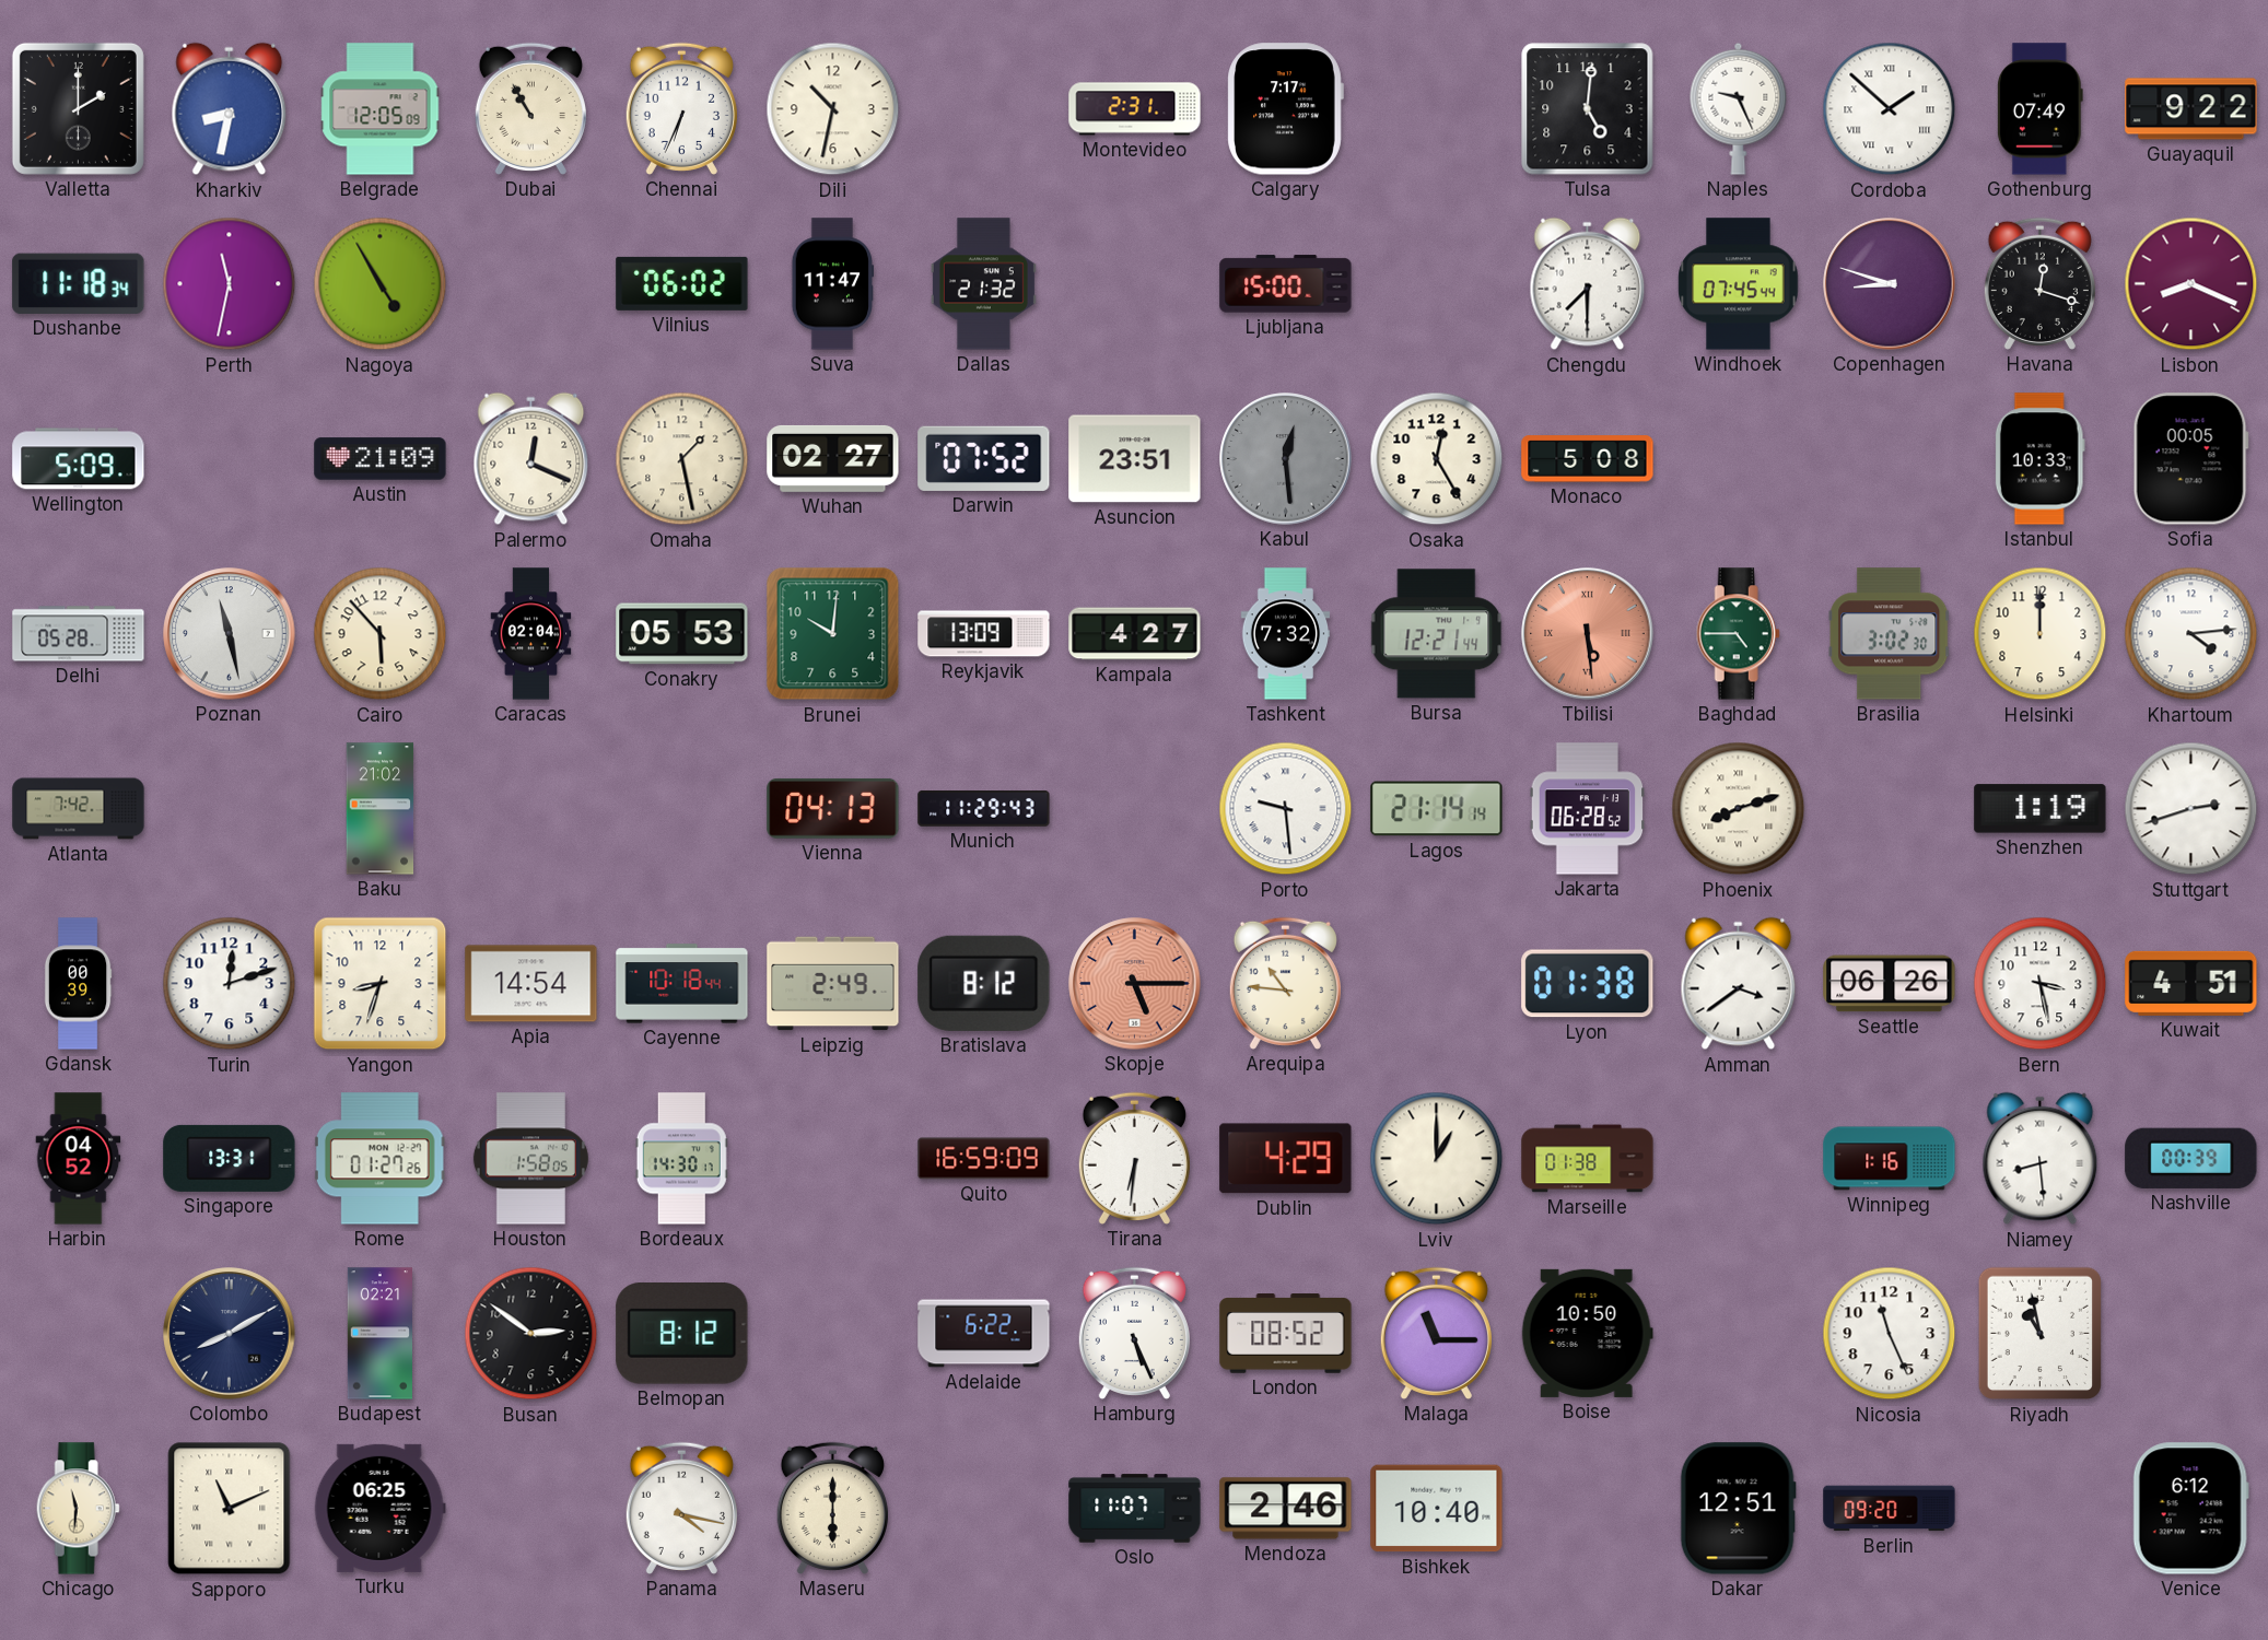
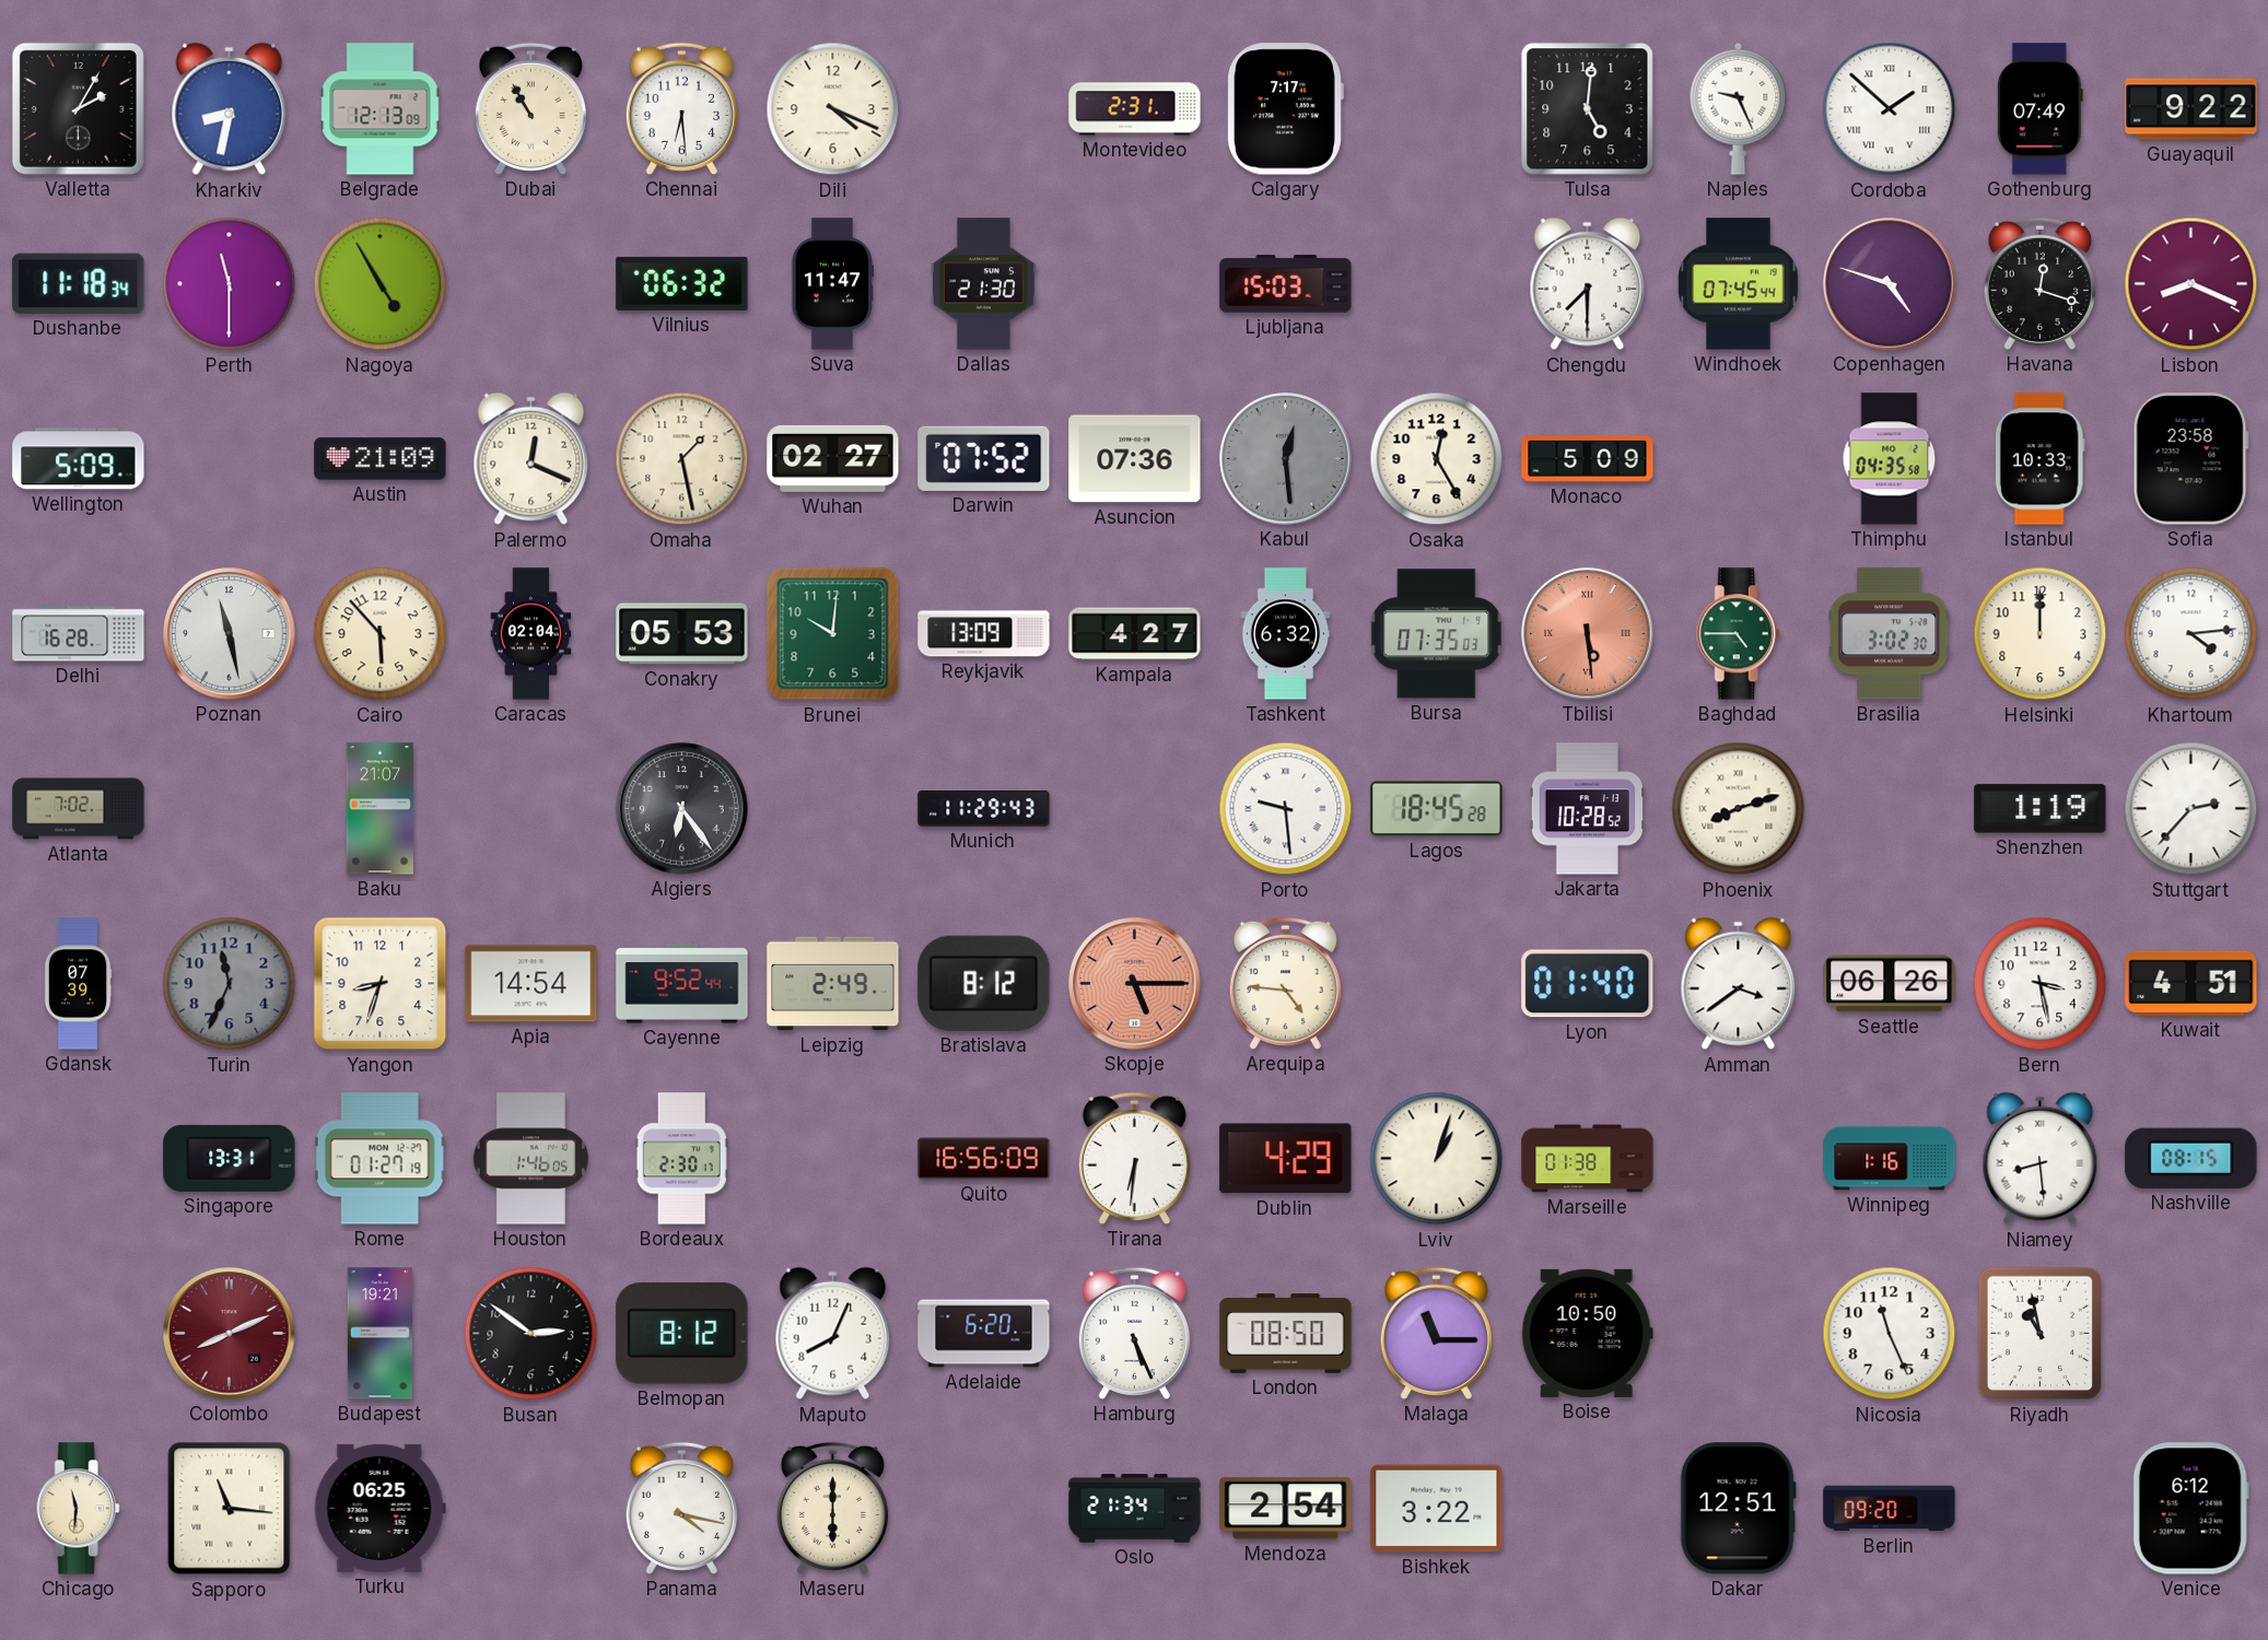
Valletta: 2:00 -> 2:05 (78, 108)
Belgrade: 12:05 -> 12:13 (381, 109)
Chennai: 6:34 -> 6:29 (681, 108)
Dili: 10:32 -> 4:19 (833, 109)
Perth: 11:32 -> 11:30 (230, 284)
Vilnius: 06:02 -> 06:32 (682, 283)
Dallas: 21:32 -> 21:30 (983, 284)
Ljubljana: 15:00 -> 15:03 (1286, 284)
Copenhagen: 8:48 -> 4:48 (1890, 284)
Asuncion: 23:51 -> 07:36 (1135, 459)
Monaco: 5:08 -> 5:09 (1588, 459)
Thimphu: none -> 04:35 (1890, 459)
Sofia: 00:05 -> 23:58 (2190, 459)
Delhi: 05:28 -> 16:28 (79, 634)
Tashkent: 7:32 -> 6:32 (1286, 634)
Bursa: 12:21 -> 07:35 (1437, 634)
Atlanta: 7:42 -> 7:02 (79, 809)
Baku: 21:02 -> 21:07 (381, 809)
Algiers: none -> 6:24 (682, 809)
Vienna: 04:13 -> none (833, 808)
Lagos: 21:14 -> 18:45 (1437, 809)
Jakarta: 06:28 -> 10:28 (1588, 809)
Stuttgart: 2:42 -> 2:37 (2191, 809)
Gdansk: 00:39 -> 07:39 (78, 984)
Turin: 12:12 -> 11:34 (230, 984)
Turin dial: white -> grey (230, 984)
Cayenne: 10:18 -> 9:52 (682, 984)
Arequipa: 10:46 -> 4:46 (1285, 983)
Lyon: 01:38 -> 01:40 (1588, 984)
Harbin: 04:52 -> none (79, 1159)
Rome: 01:27:26 -> 01:27:19 (379, 1159)
Houston: 1:58 -> 1:46 (530, 1159)
Bordeaux: 14:30 -> 2:30 (681, 1159)
Quito: 16:59 -> 16:56 (984, 1159)
Lviv: 1:00 -> 1:03 (1437, 1159)
Nashville: 00:39 -> 08:15 (2191, 1158)
Colombo: 8:10 -> 8:11 (230, 1334)
Colombo dial: navy -> burgundy (230, 1334)
Budapest: 02:21 -> 19:21 (379, 1334)
Maputo: none -> 8:04 (833, 1334)
Adelaide: 6:22 -> 6:20 (984, 1334)
London: 08:52 -> 08:50 (1286, 1334)
Sapporo: 11:11 -> 11:16 (230, 1509)
Oslo: 11:07 -> 21:34 (1135, 1509)
Mendoza: 2:46 -> 2:54 (1286, 1509)
Bishkek: 10:40 -> 3:22 (1437, 1509)
